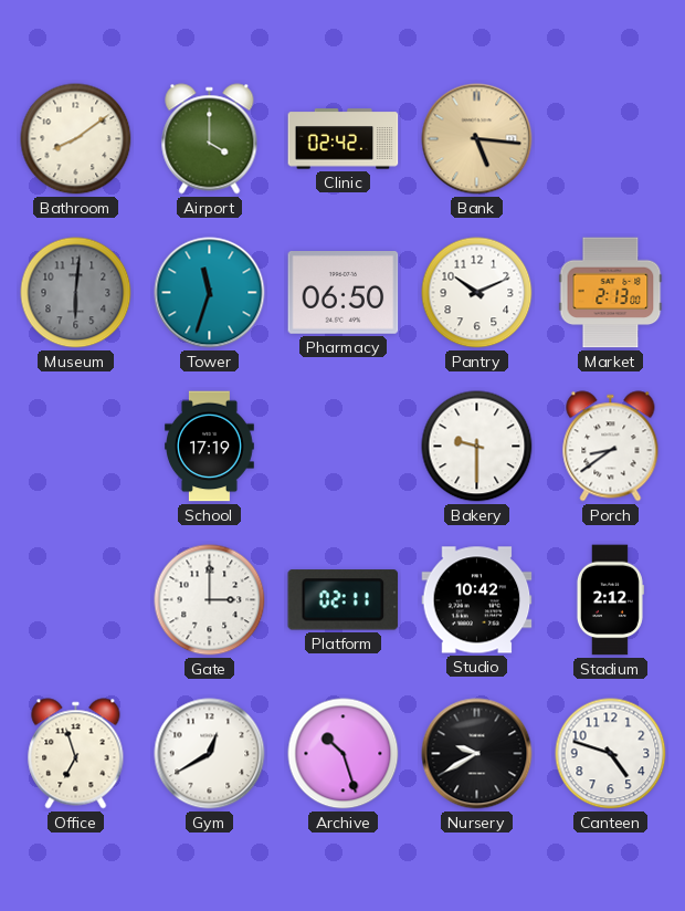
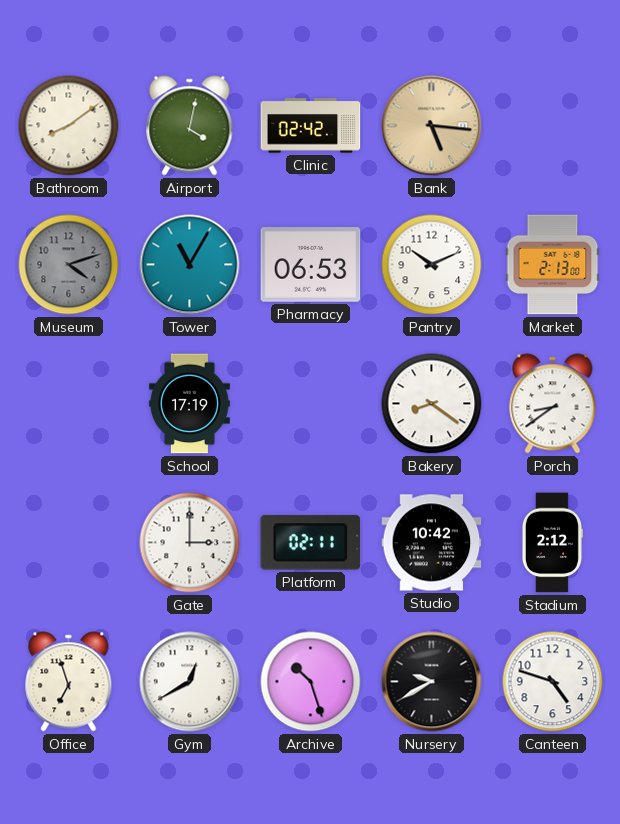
Airport: 4:00 -> 4:02 (190, 126)
Museum: 6:01 -> 4:12 (69, 265)
Tower: 11:33 -> 11:05 (190, 265)
Pharmacy: 06:50 -> 06:53 (311, 265)
Bakery: 9:30 -> 8:21 (432, 404)
